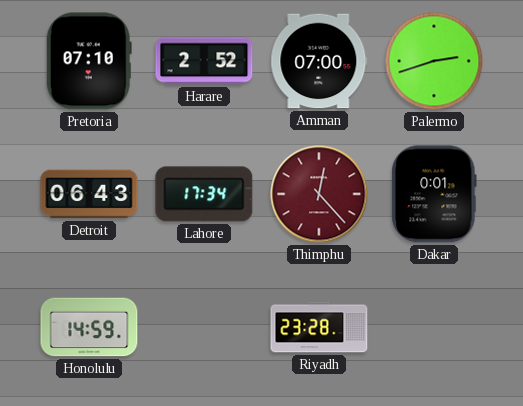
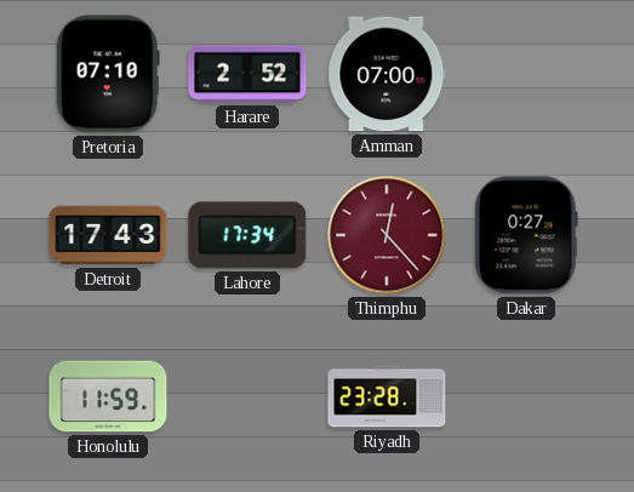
Palermo: 2:42 -> none (434, 61)
Detroit: 06:43 -> 17:43 (108, 235)
Dakar: 0:01 -> 0:27 (526, 235)
Honolulu: 14:59 -> 11:59 (108, 396)
